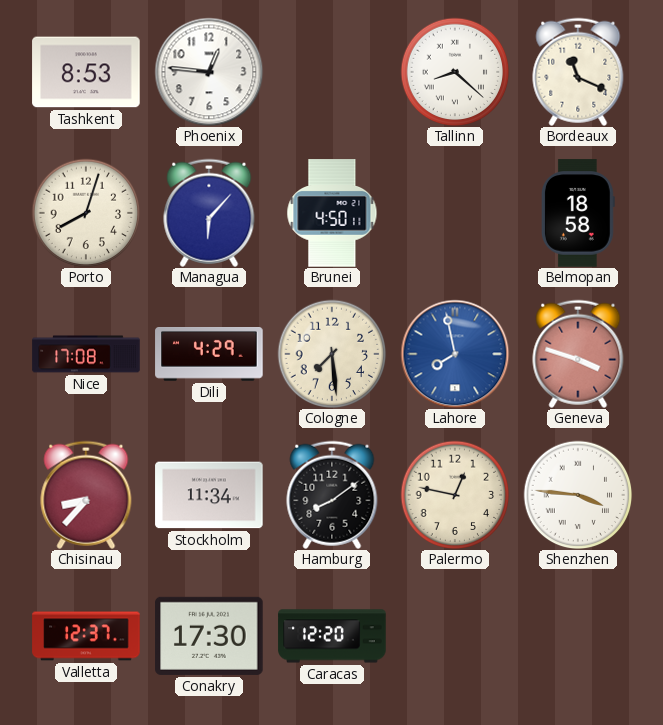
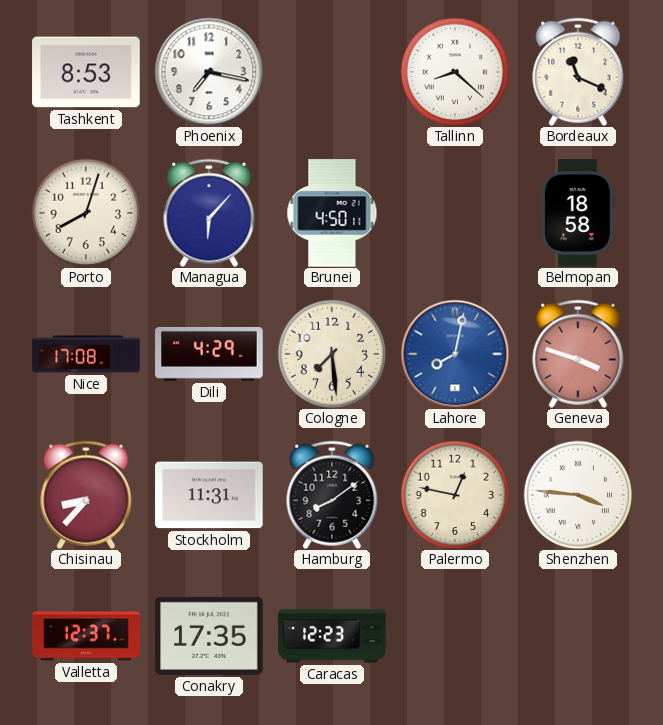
Phoenix: 12:46 -> 7:17 (209, 72)
Lahore: 7:58 -> 8:02 (455, 354)
Stockholm: 11:34 -> 11:31 (209, 495)
Conakry: 17:30 -> 17:35 (209, 636)
Caracas: 12:20 -> 12:23 (332, 636)
